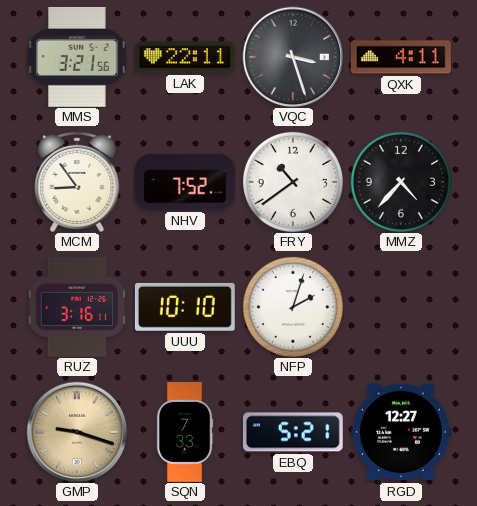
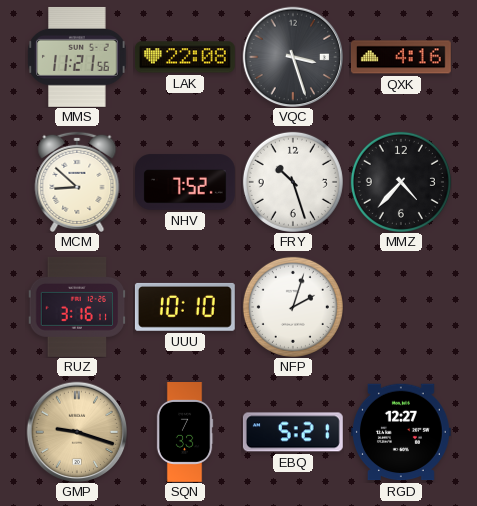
MMS: 3:21 -> 11:21 (77, 57)
LAK: 22:11 -> 22:08 (185, 57)
QXK: 4:11 -> 4:16 (401, 57)
MCM: 8:54 -> 8:52 (77, 182)
FRY: 10:39 -> 10:27 (293, 182)
